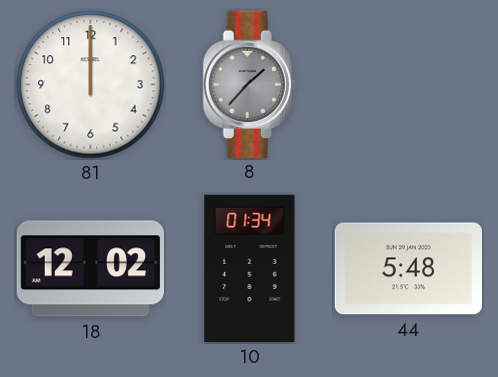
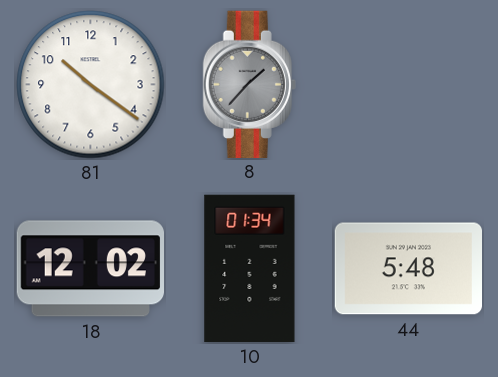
81: 12:00 -> 10:21 (91, 85)
